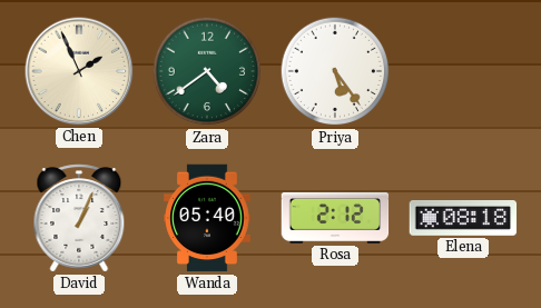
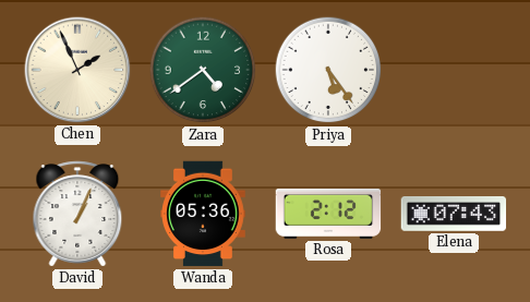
Wanda: 05:40 -> 05:36 (203, 214)
Elena: 08:18 -> 07:43 (454, 215)
